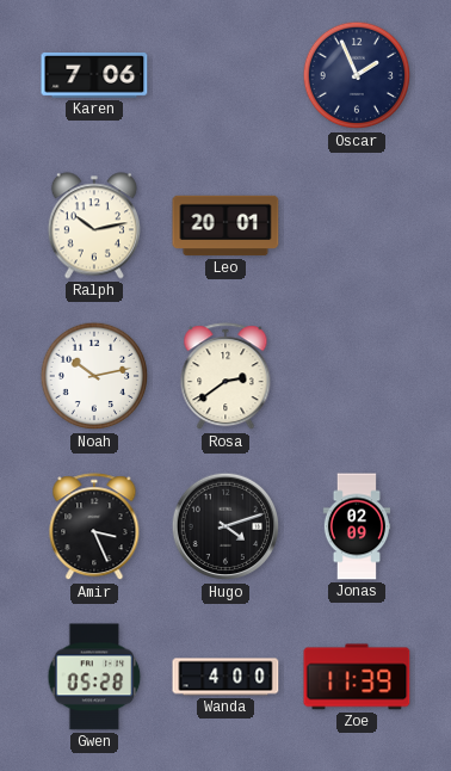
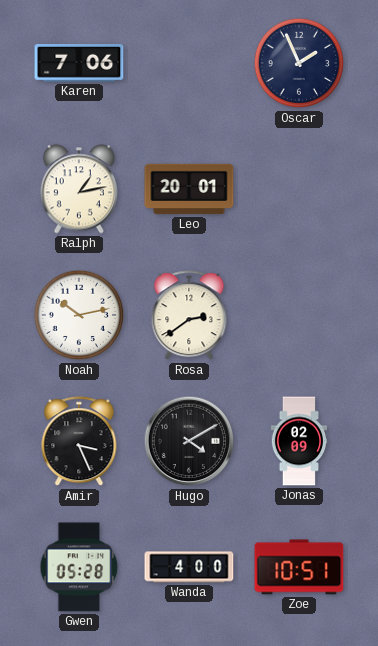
Ralph: 10:13 -> 1:13 (79, 189)
Hugo: 4:12 -> 4:10 (189, 441)
Zoe: 11:39 -> 10:51 (299, 567)
